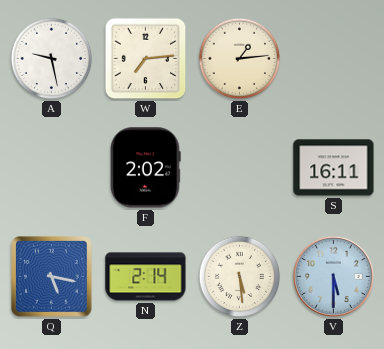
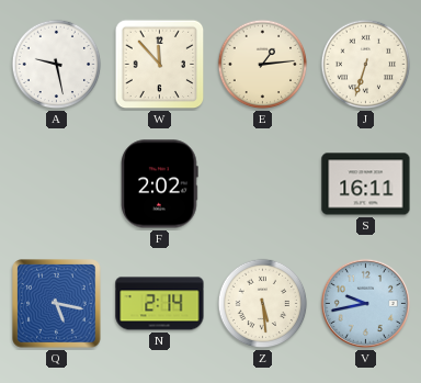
W: 7:14 -> 11:53 (160, 65)
J: none -> 6:33 (366, 65)
V: 5:30 -> 9:43 (365, 303)
